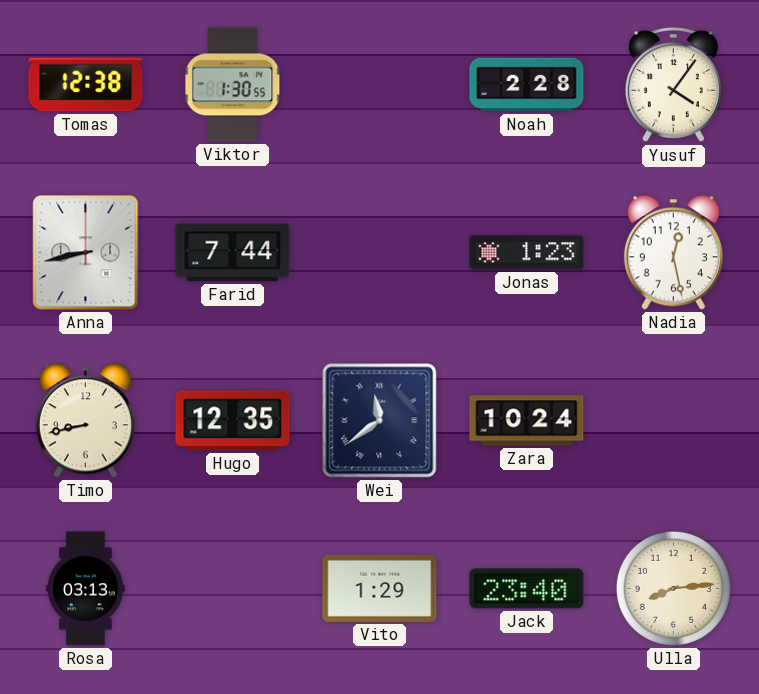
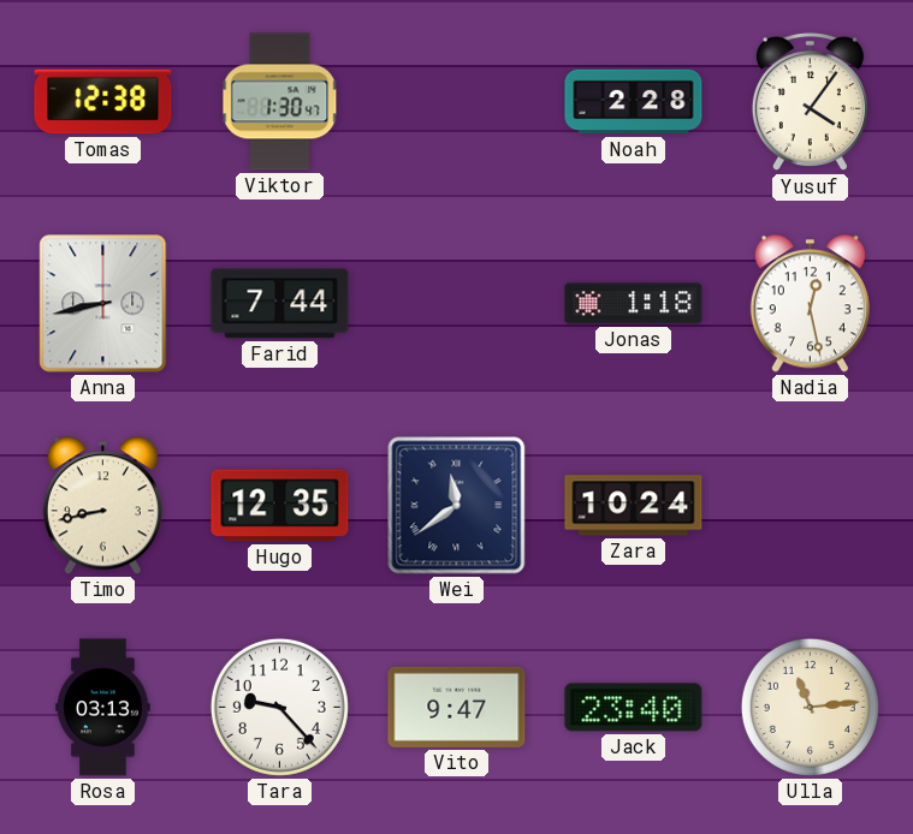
Viktor: 1:30:55 -> 1:30:47 (280, 102)
Jonas: 1:23 -> 1:18 (634, 304)
Tara: none -> 9:23 (279, 707)
Vito: 1:29 -> 9:47 (457, 707)
Ulla: 8:14 -> 11:14 (810, 707)
